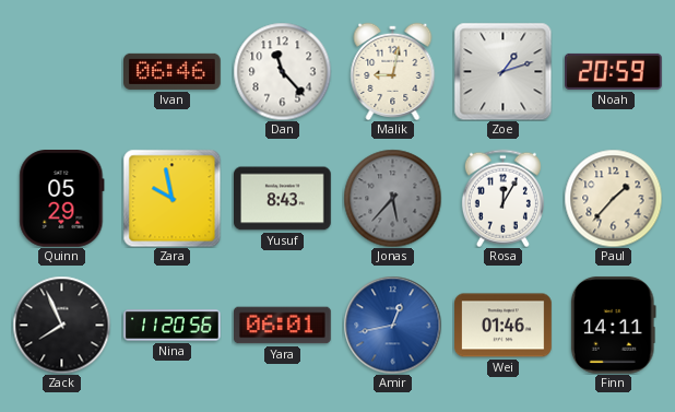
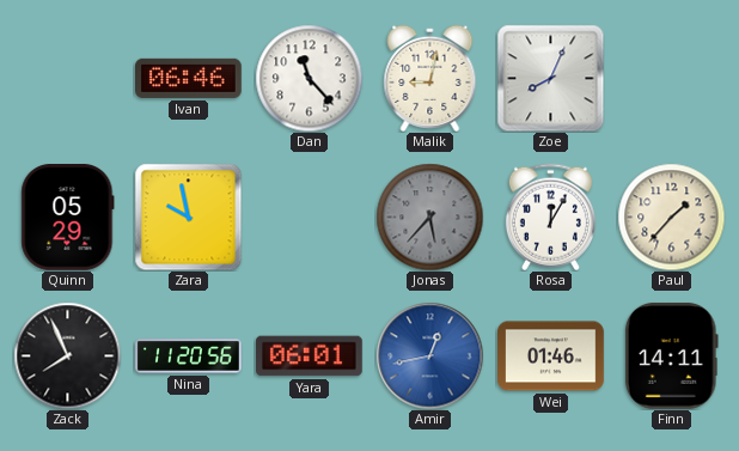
Zoe: 1:12 -> 8:04 (550, 78)
Noah: 20:59 -> none (614, 71)
Yusuf: 8:43 -> none (283, 199)
